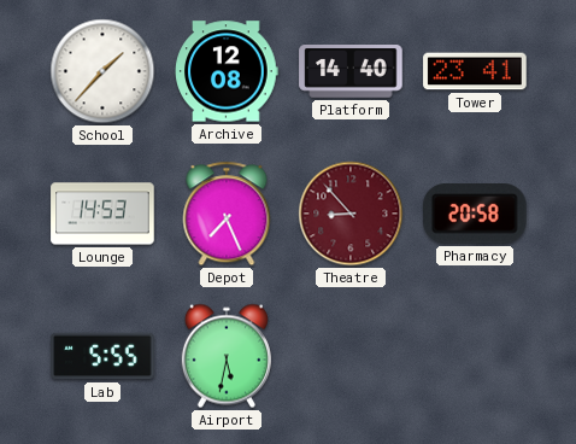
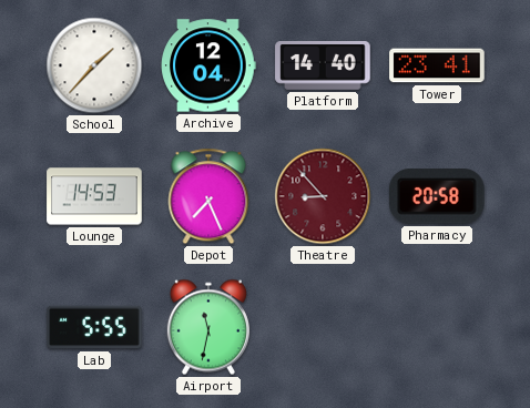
Archive: 12:08 -> 12:04 (208, 65)
Airport: 5:32 -> 11:32 (208, 327)
